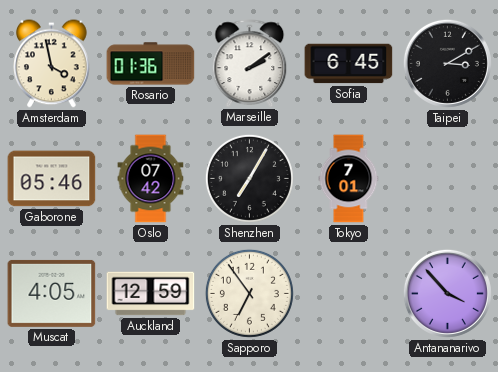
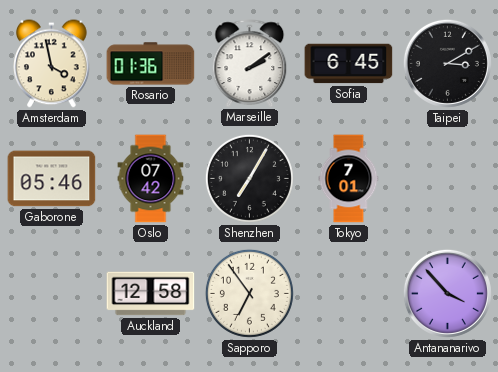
Muscat: 4:05 -> none (52, 293)
Auckland: 12:59 -> 12:58 (151, 294)
